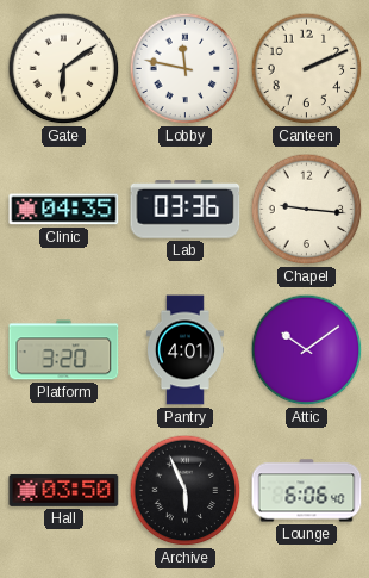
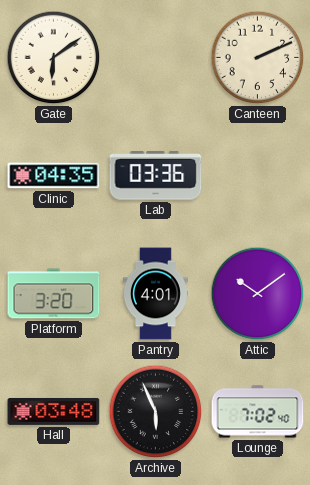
Lobby: 11:47 -> none (186, 69)
Chapel: 9:16 -> none (307, 210)
Hall: 03:50 -> 03:48 (54, 411)
Lounge: 6:06 -> 7:02 (258, 412)
